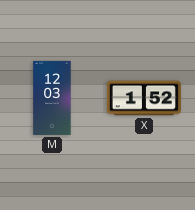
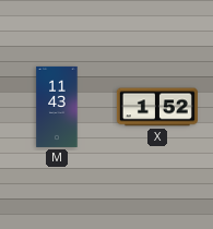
M: 12:03 -> 11:43 (57, 107)
